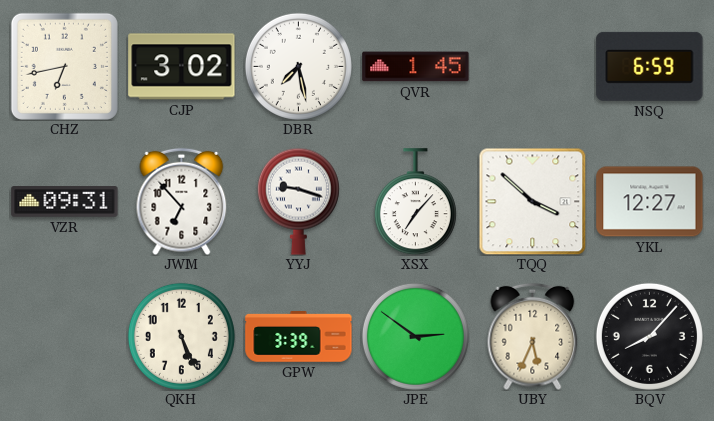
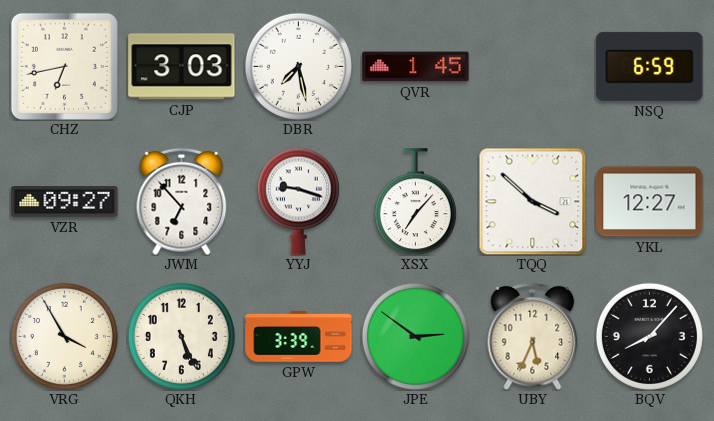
CJP: 3:02 -> 3:03 (182, 67)
VZR: 09:31 -> 09:27 (65, 202)
VRG: none -> 3:55 (64, 336)
